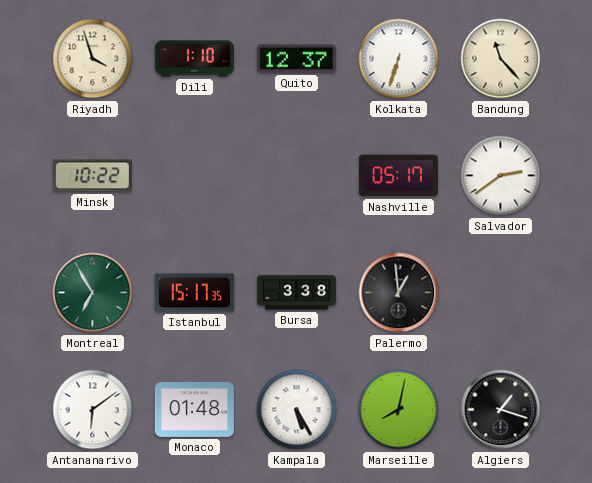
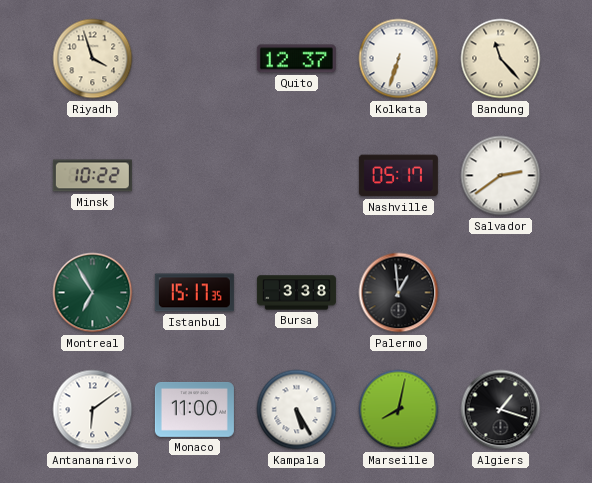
Dili: 1:10 -> none (194, 59)
Monaco: 01:48 -> 11:00 (194, 409)
